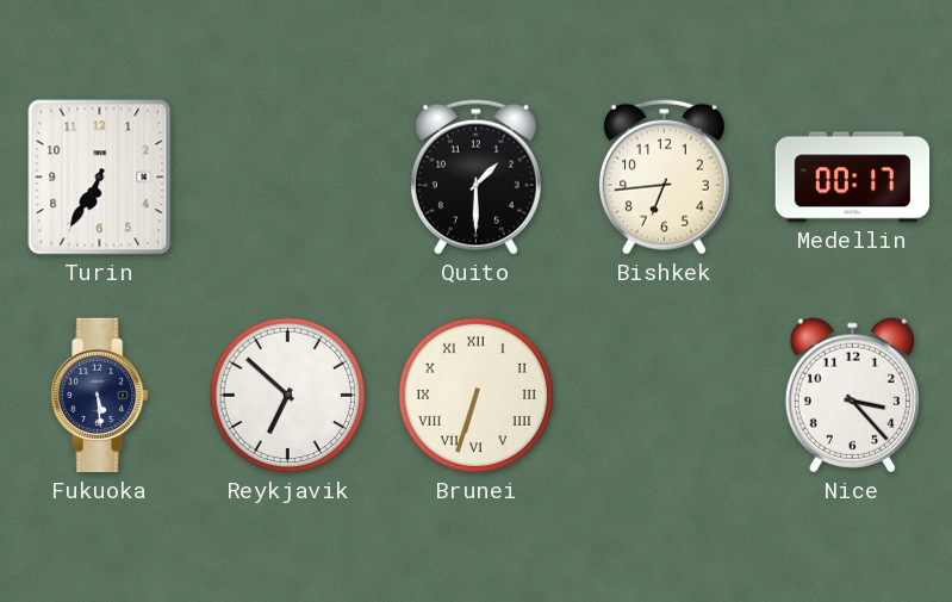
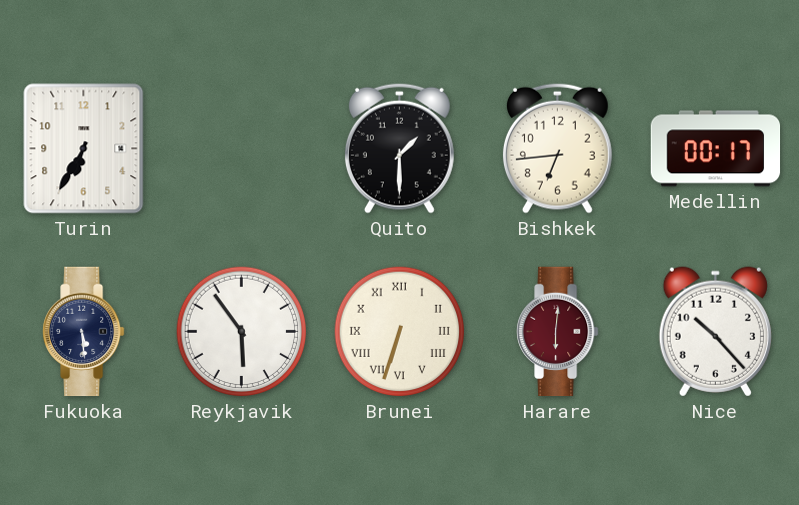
Reykjavik: 6:52 -> 5:54 (242, 332)
Harare: none -> 6:01 (558, 332)
Nice: 3:23 -> 10:23 (715, 332)
